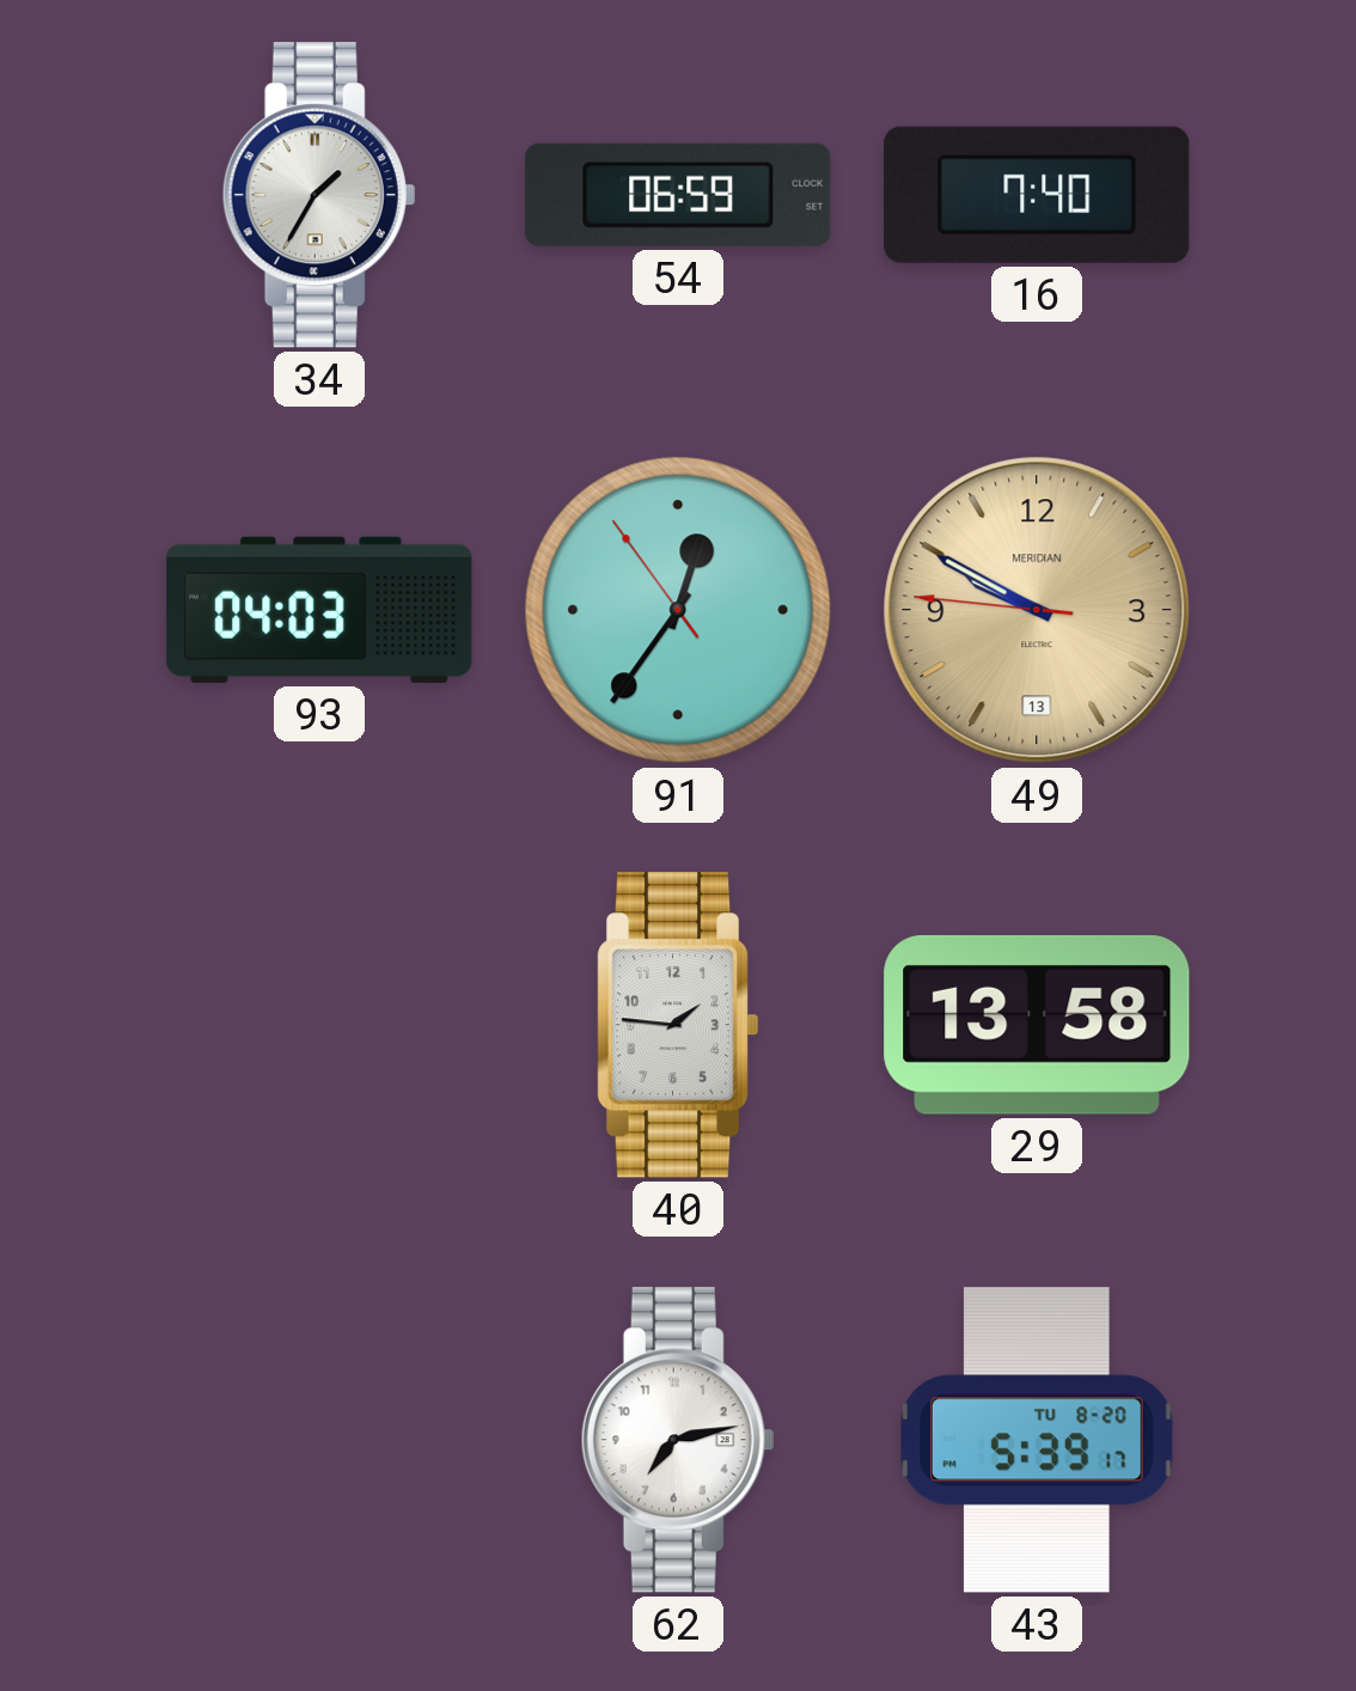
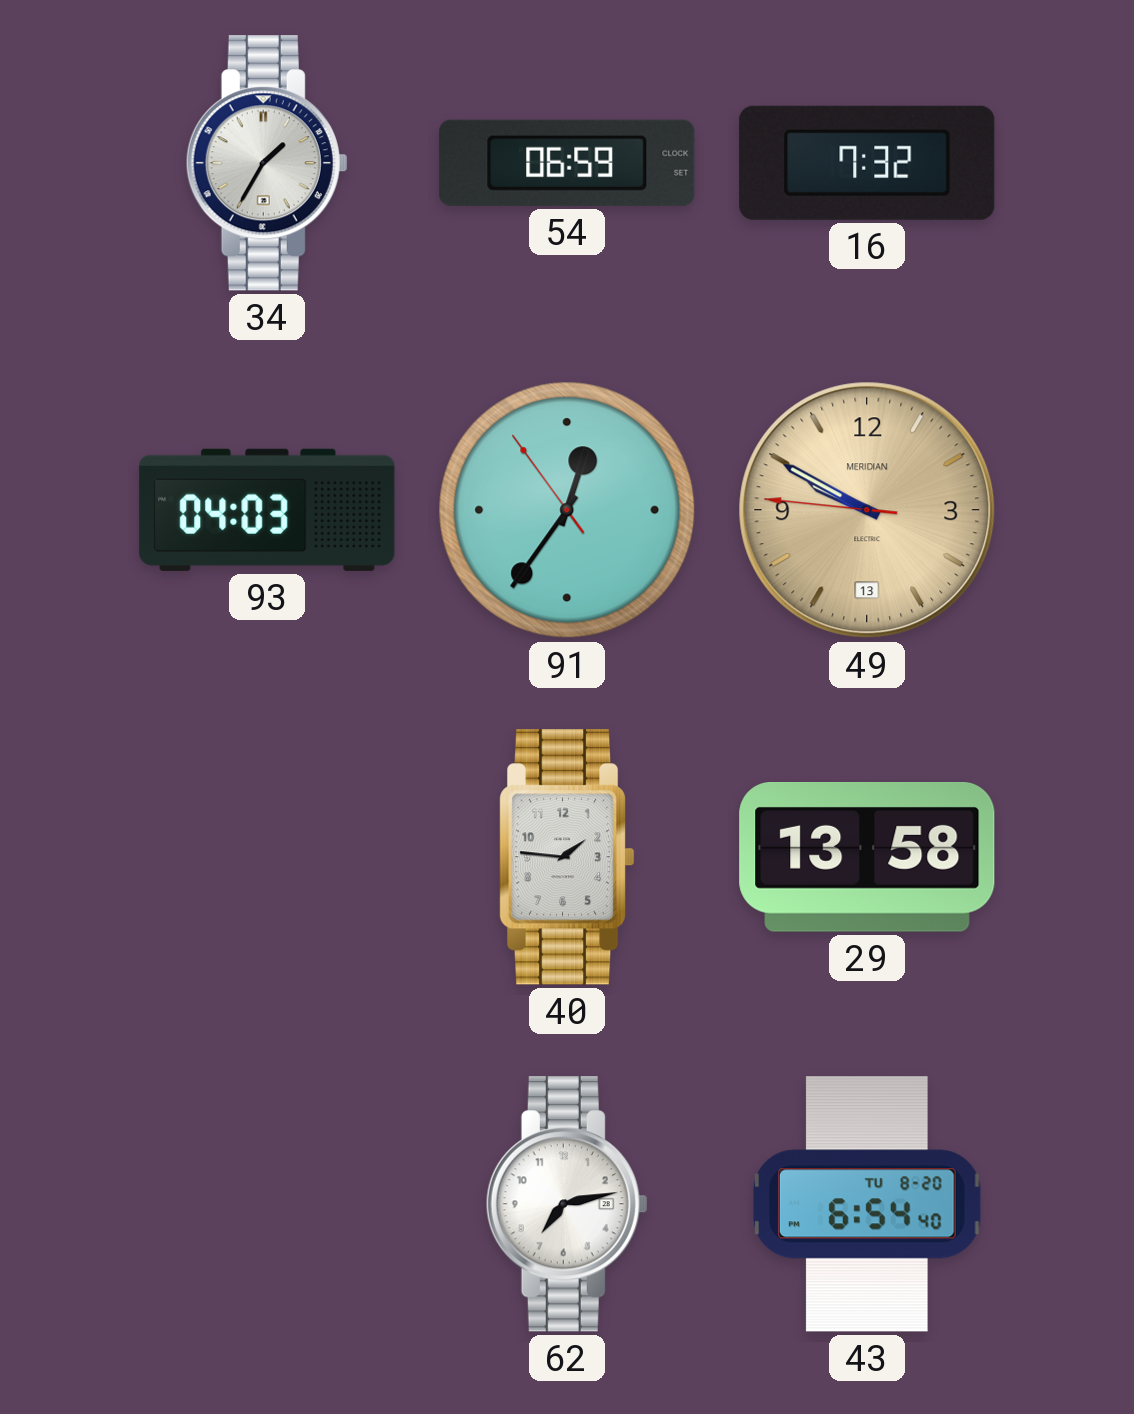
16: 7:40 -> 7:32 (867, 163)
43: 5:39 -> 6:54 (868, 1204)
